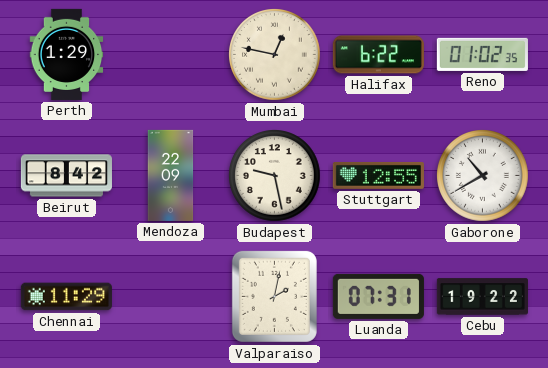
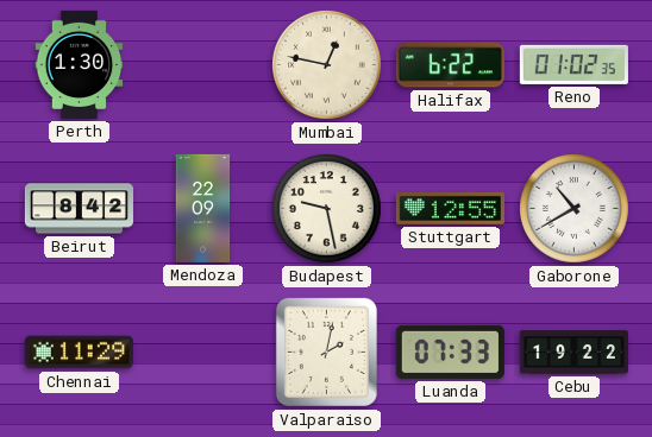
Perth: 1:29 -> 1:30 (80, 64)
Luanda: 07:31 -> 07:33 (450, 351)
